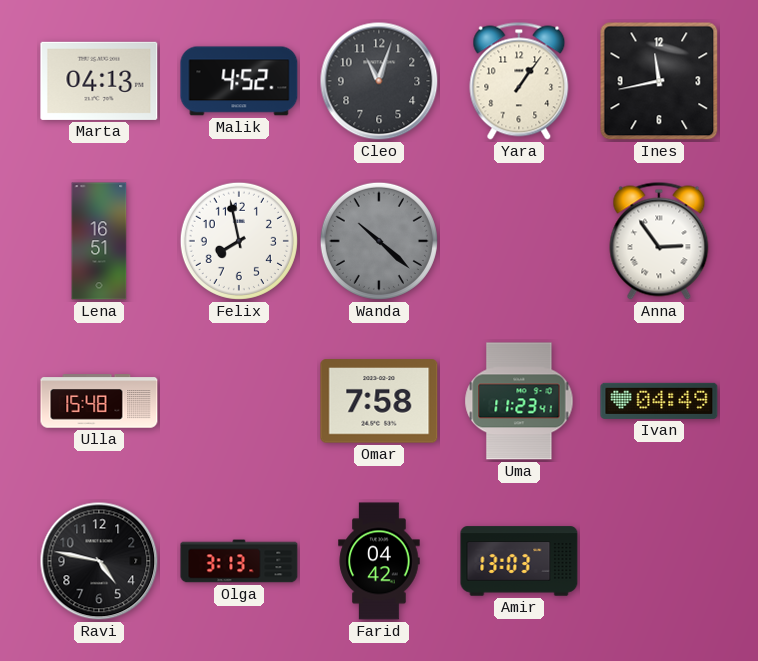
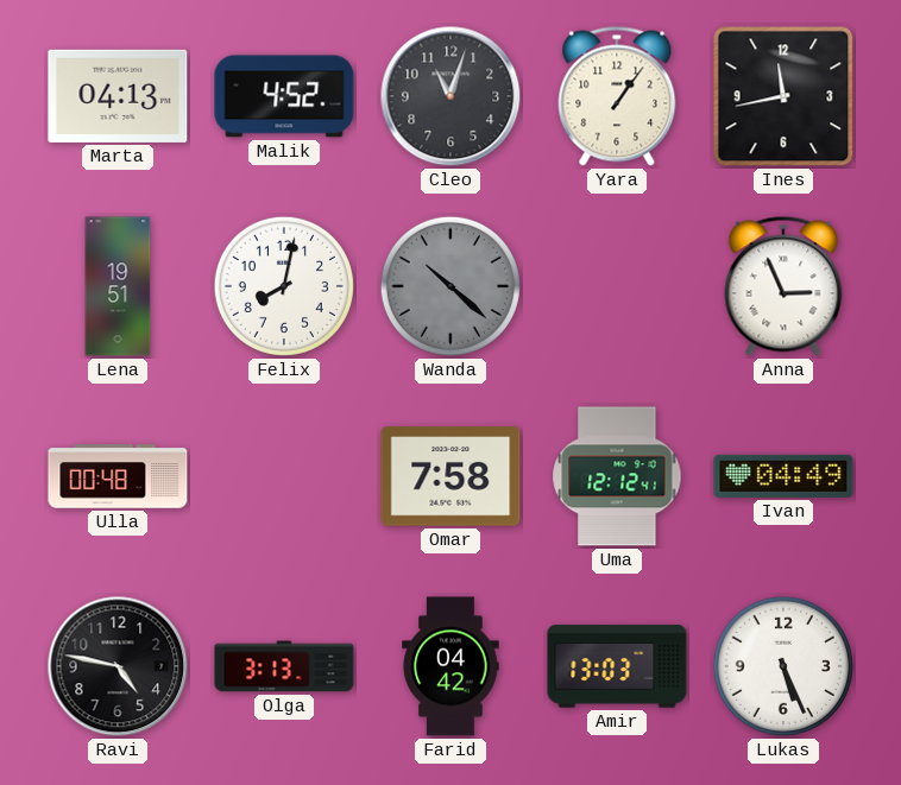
Lena: 16:51 -> 19:51 (118, 286)
Felix: 7:58 -> 8:02 (284, 286)
Anna: 2:54 -> 2:56 (783, 286)
Ulla: 15:48 -> 00:48 (118, 476)
Uma: 11:23 -> 12:12 (617, 476)
Lukas: none -> 5:26 (783, 666)
